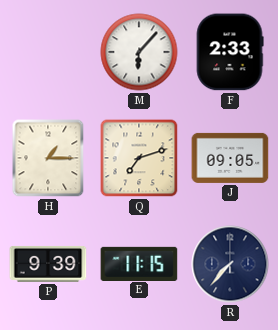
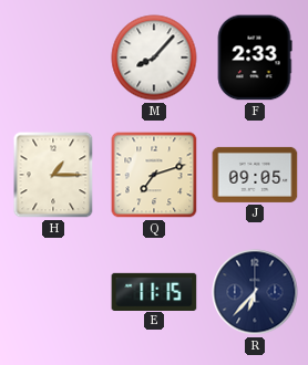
M: 6:07 -> 8:07 (154, 58)
P: 9:39 -> none (48, 264)
R: 7:37 -> 6:37 (255, 292)
